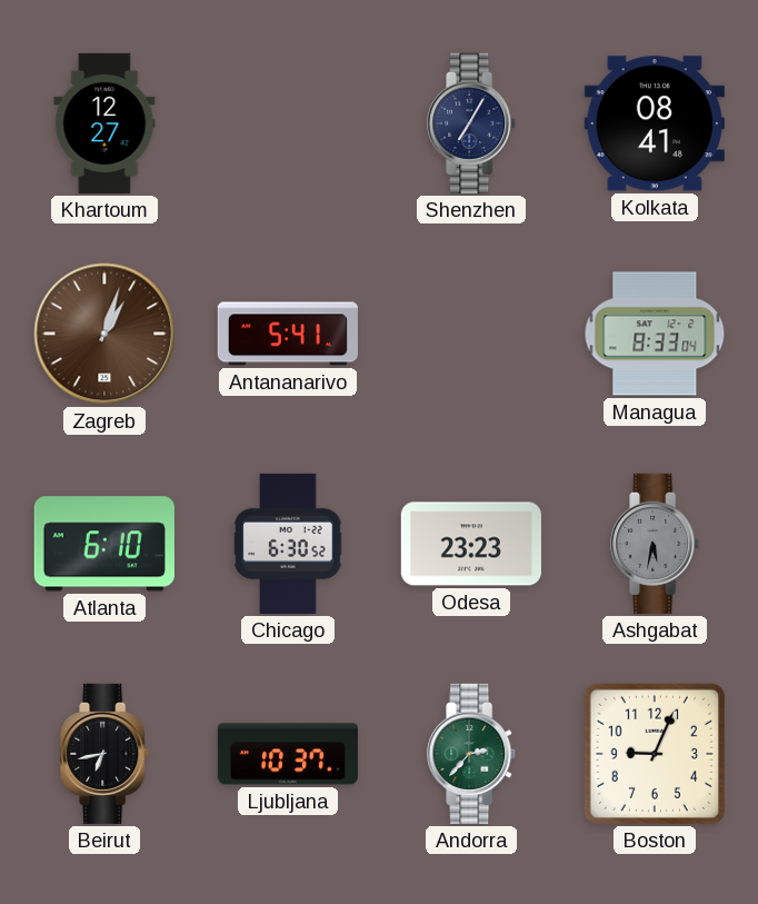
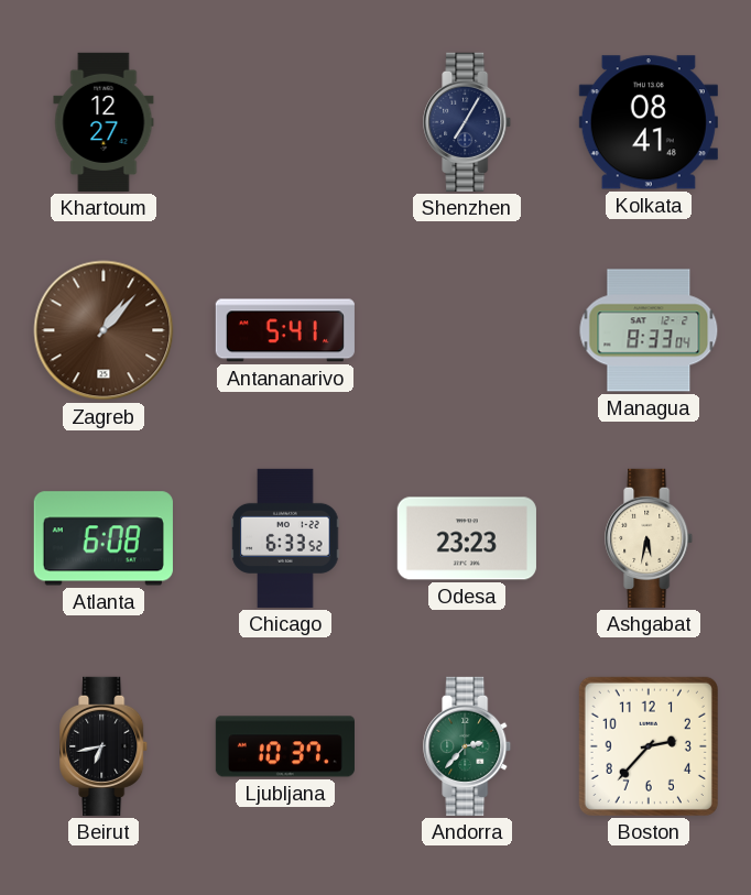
Zagreb: 1:03 -> 1:07 (104, 330)
Atlanta: 6:10 -> 6:08 (104, 538)
Chicago: 6:30 -> 6:33 (285, 538)
Ashgabat dial: grey -> cream (650, 538)
Boston: 9:04 -> 2:37 (649, 746)
